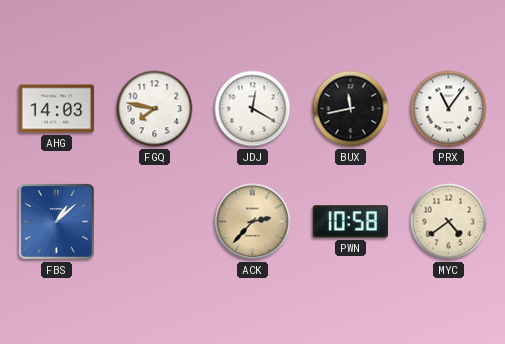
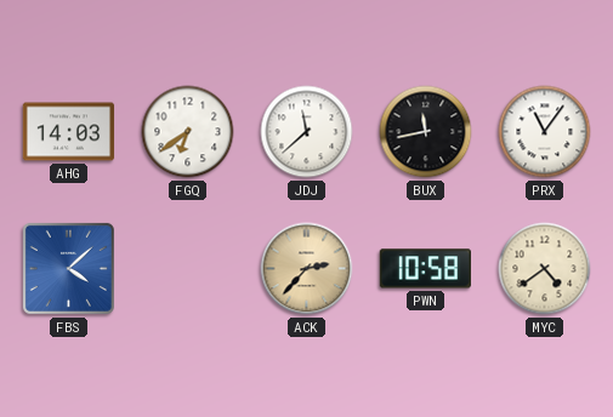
FGQ: 7:47 -> 6:39 (188, 132)
JDJ: 12:20 -> 11:38 (307, 132)
FBS: 1:08 -> 4:08 (68, 268)
